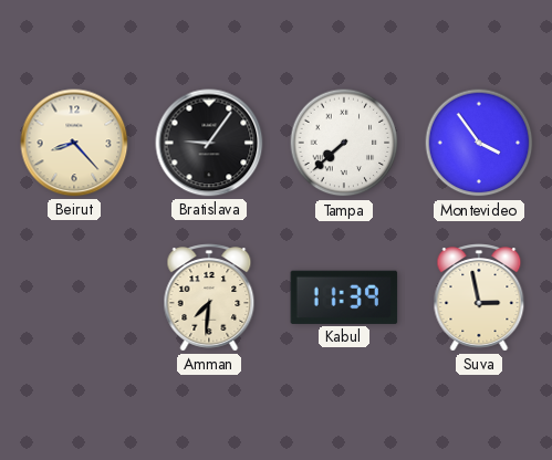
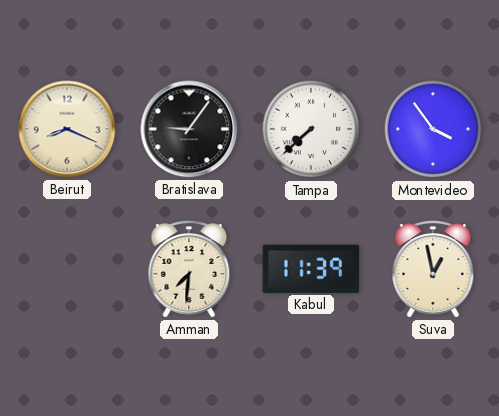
Beirut: 8:23 -> 8:19 (67, 129)
Suva: 2:58 -> 12:58 (433, 269)
